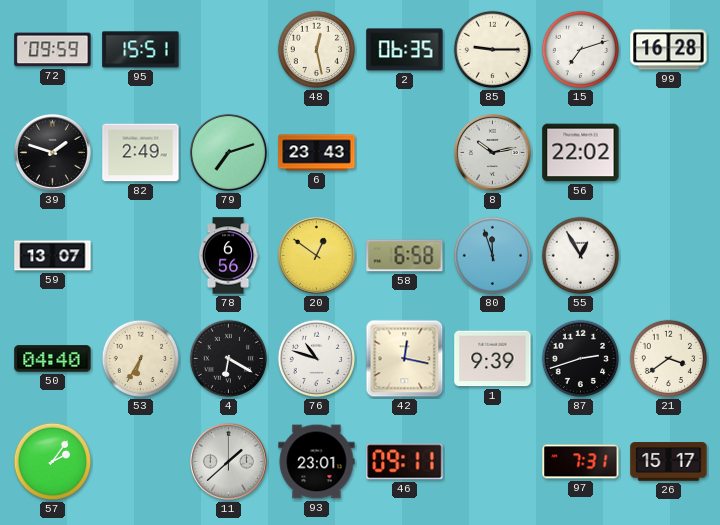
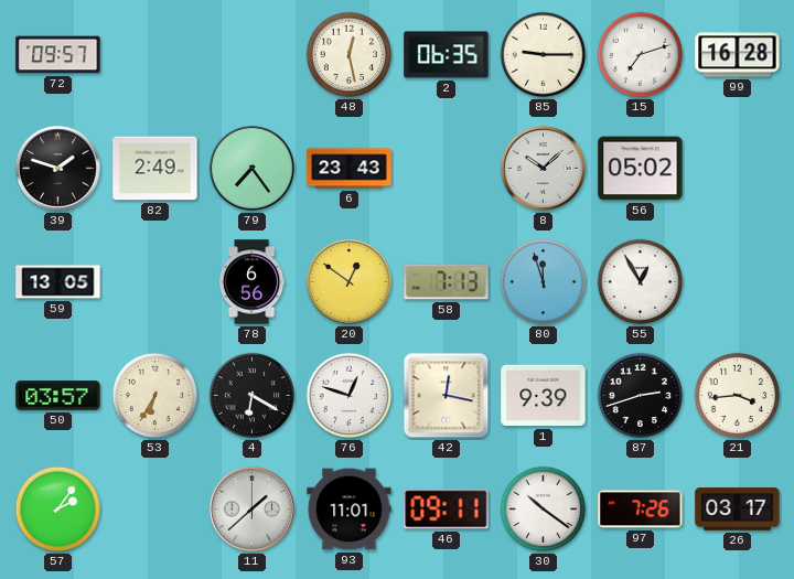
72: 09:59 -> 09:57 (58, 55)
95: 15:51 -> none (141, 50)
79: 7:12 -> 7:24 (251, 168)
8: 10:13 -> 10:08 (543, 168)
56: 22:02 -> 05:02 (641, 169)
59: 13:07 -> 13:05 (58, 282)
58: 6:58 -> 7:13 (447, 282)
50: 04:40 -> 03:57 (58, 396)
76: 10:48 -> 12:48 (350, 396)
21: 3:39 -> 3:44 (738, 396)
93: 23:01 -> 11:01 (350, 510)
30: none -> 10:21 (544, 510)
97: 7:31 -> 7:26 (641, 510)
26: 15:17 -> 03:17 (738, 510)
